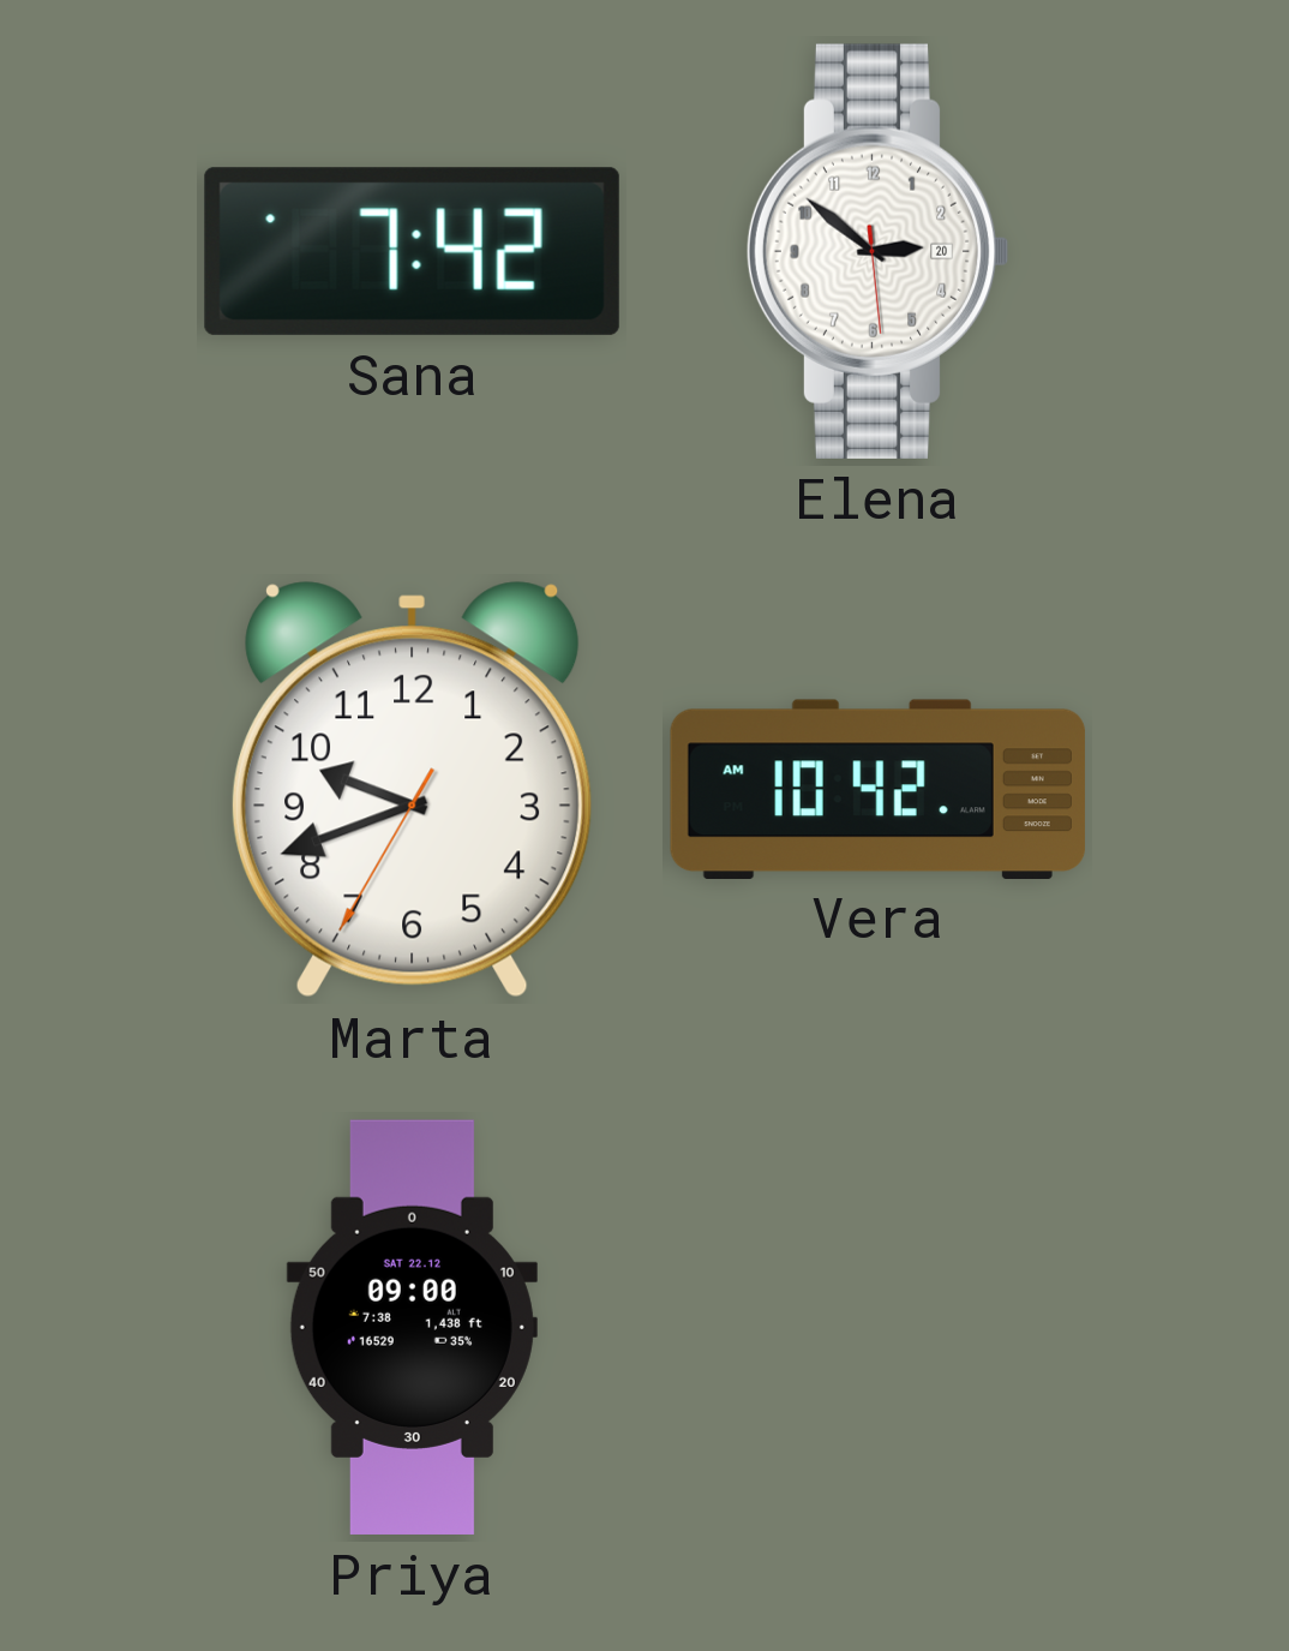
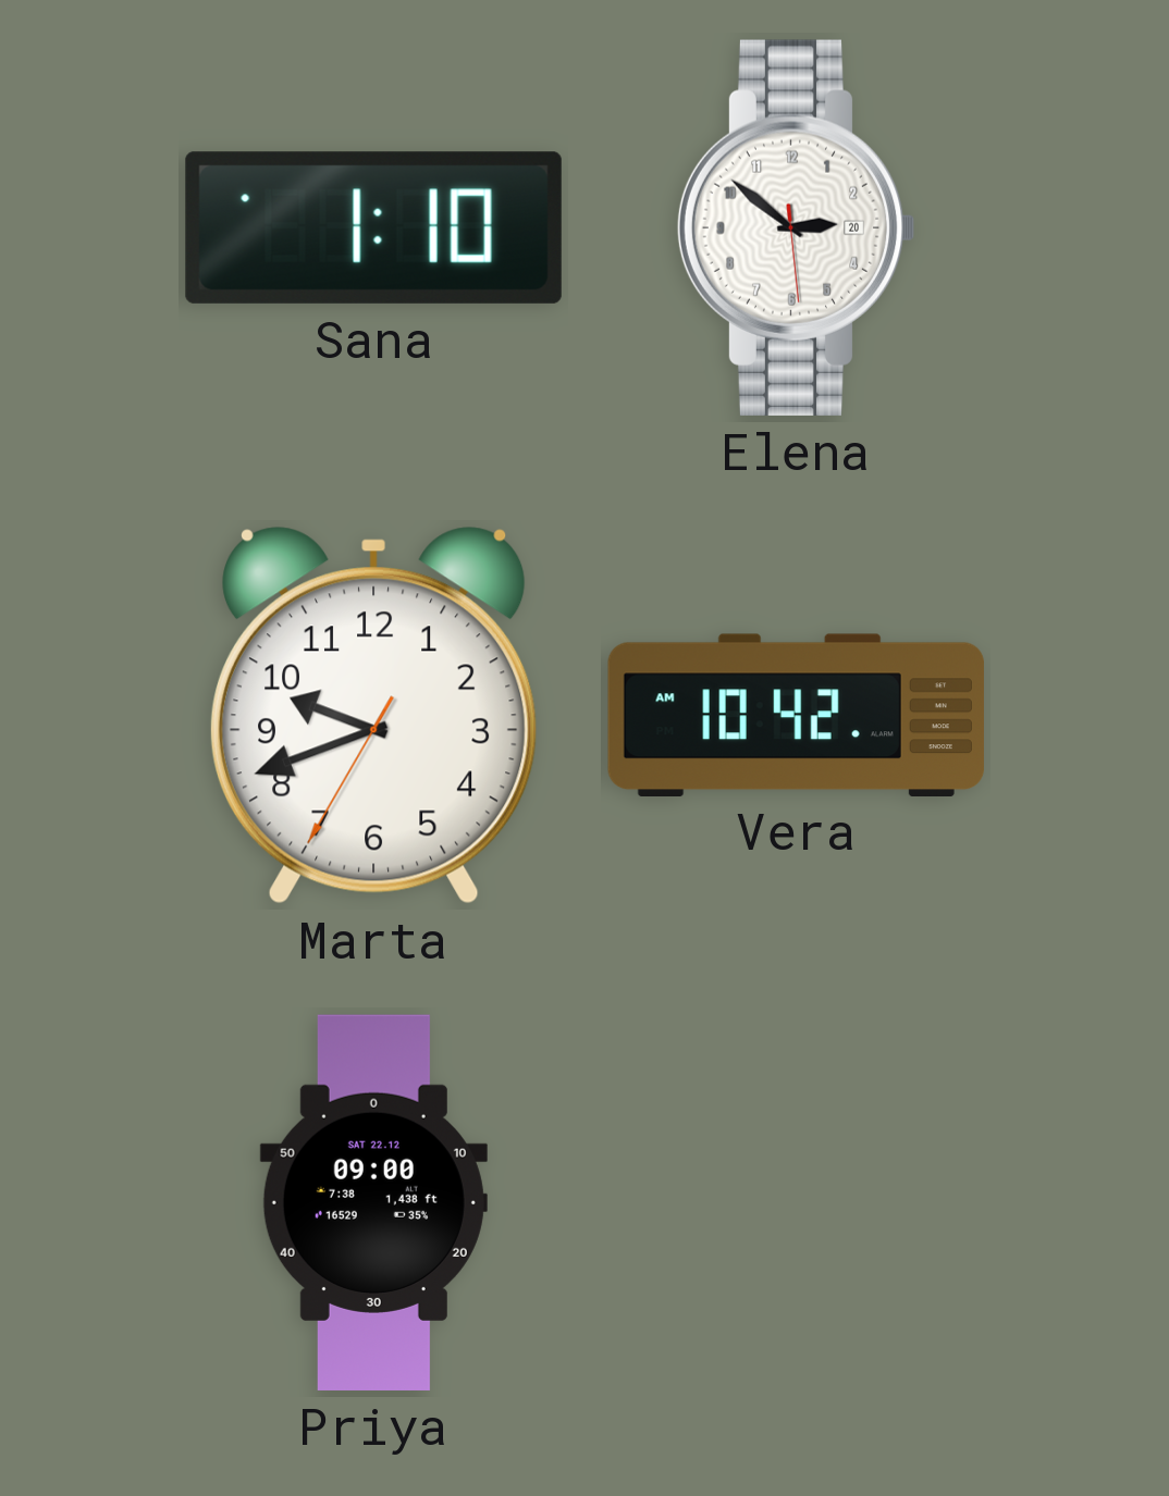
Sana: 7:42 -> 1:10 (373, 227)
